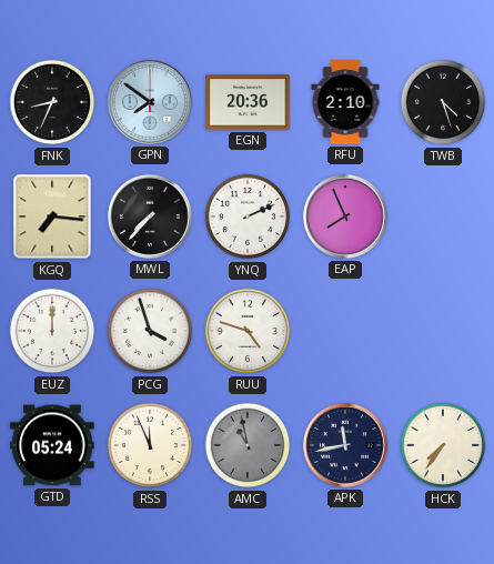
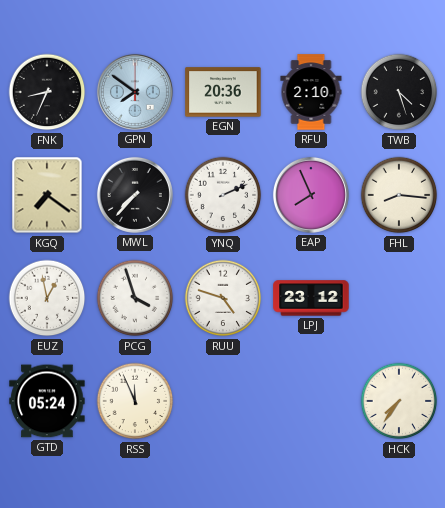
KGQ: 7:16 -> 7:21 (47, 195)
FHL: none -> 8:16 (399, 195)
EUZ: 12:00 -> 12:58 (47, 298)
LPJ: none -> 23:12 (311, 298)
AMC: 10:58 -> none (248, 445)
APK: 11:43 -> none (345, 445)
